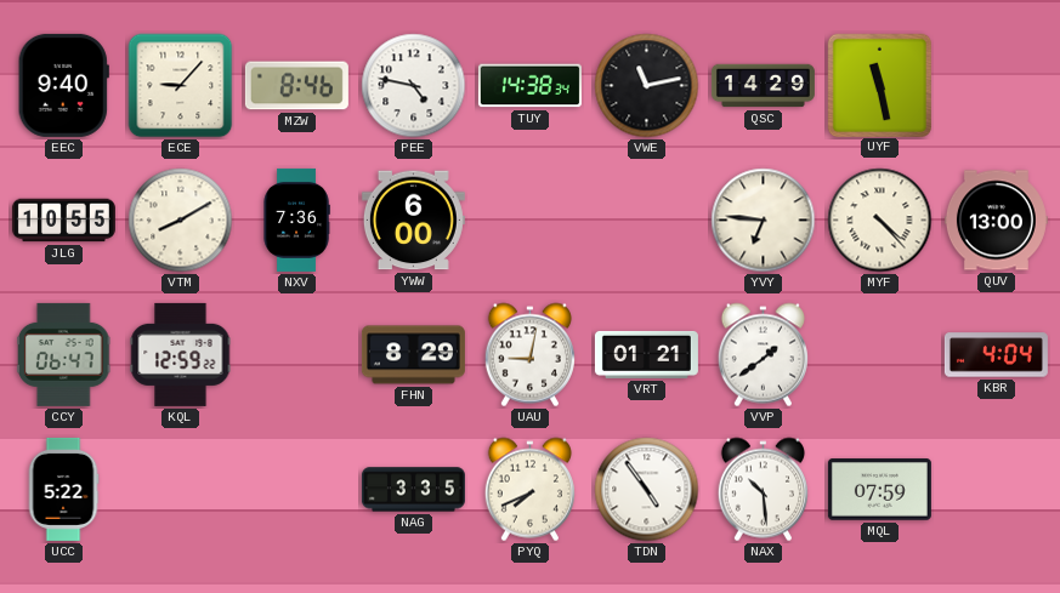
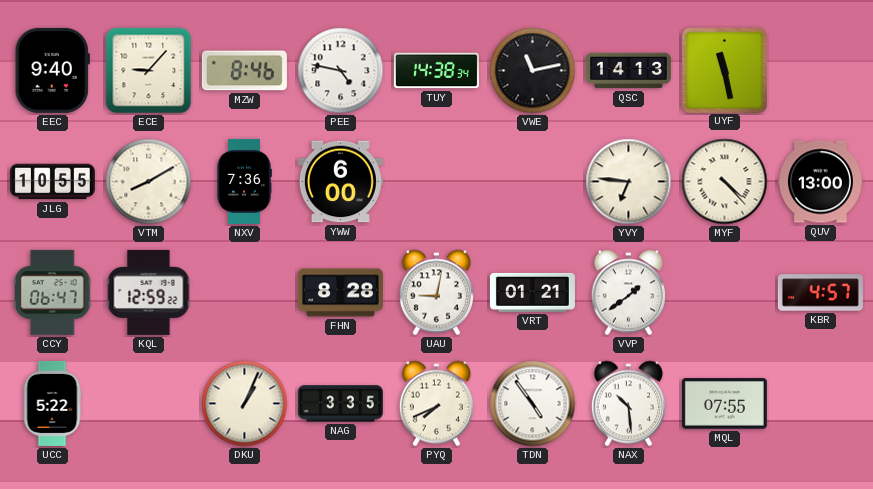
QSC: 14:29 -> 14:13 (628, 71)
FHN: 8:29 -> 8:28 (340, 293)
KBR: 4:04 -> 4:57 (820, 293)
DKU: none -> 1:04 (245, 404)
MQL: 07:59 -> 07:55 (724, 404)
